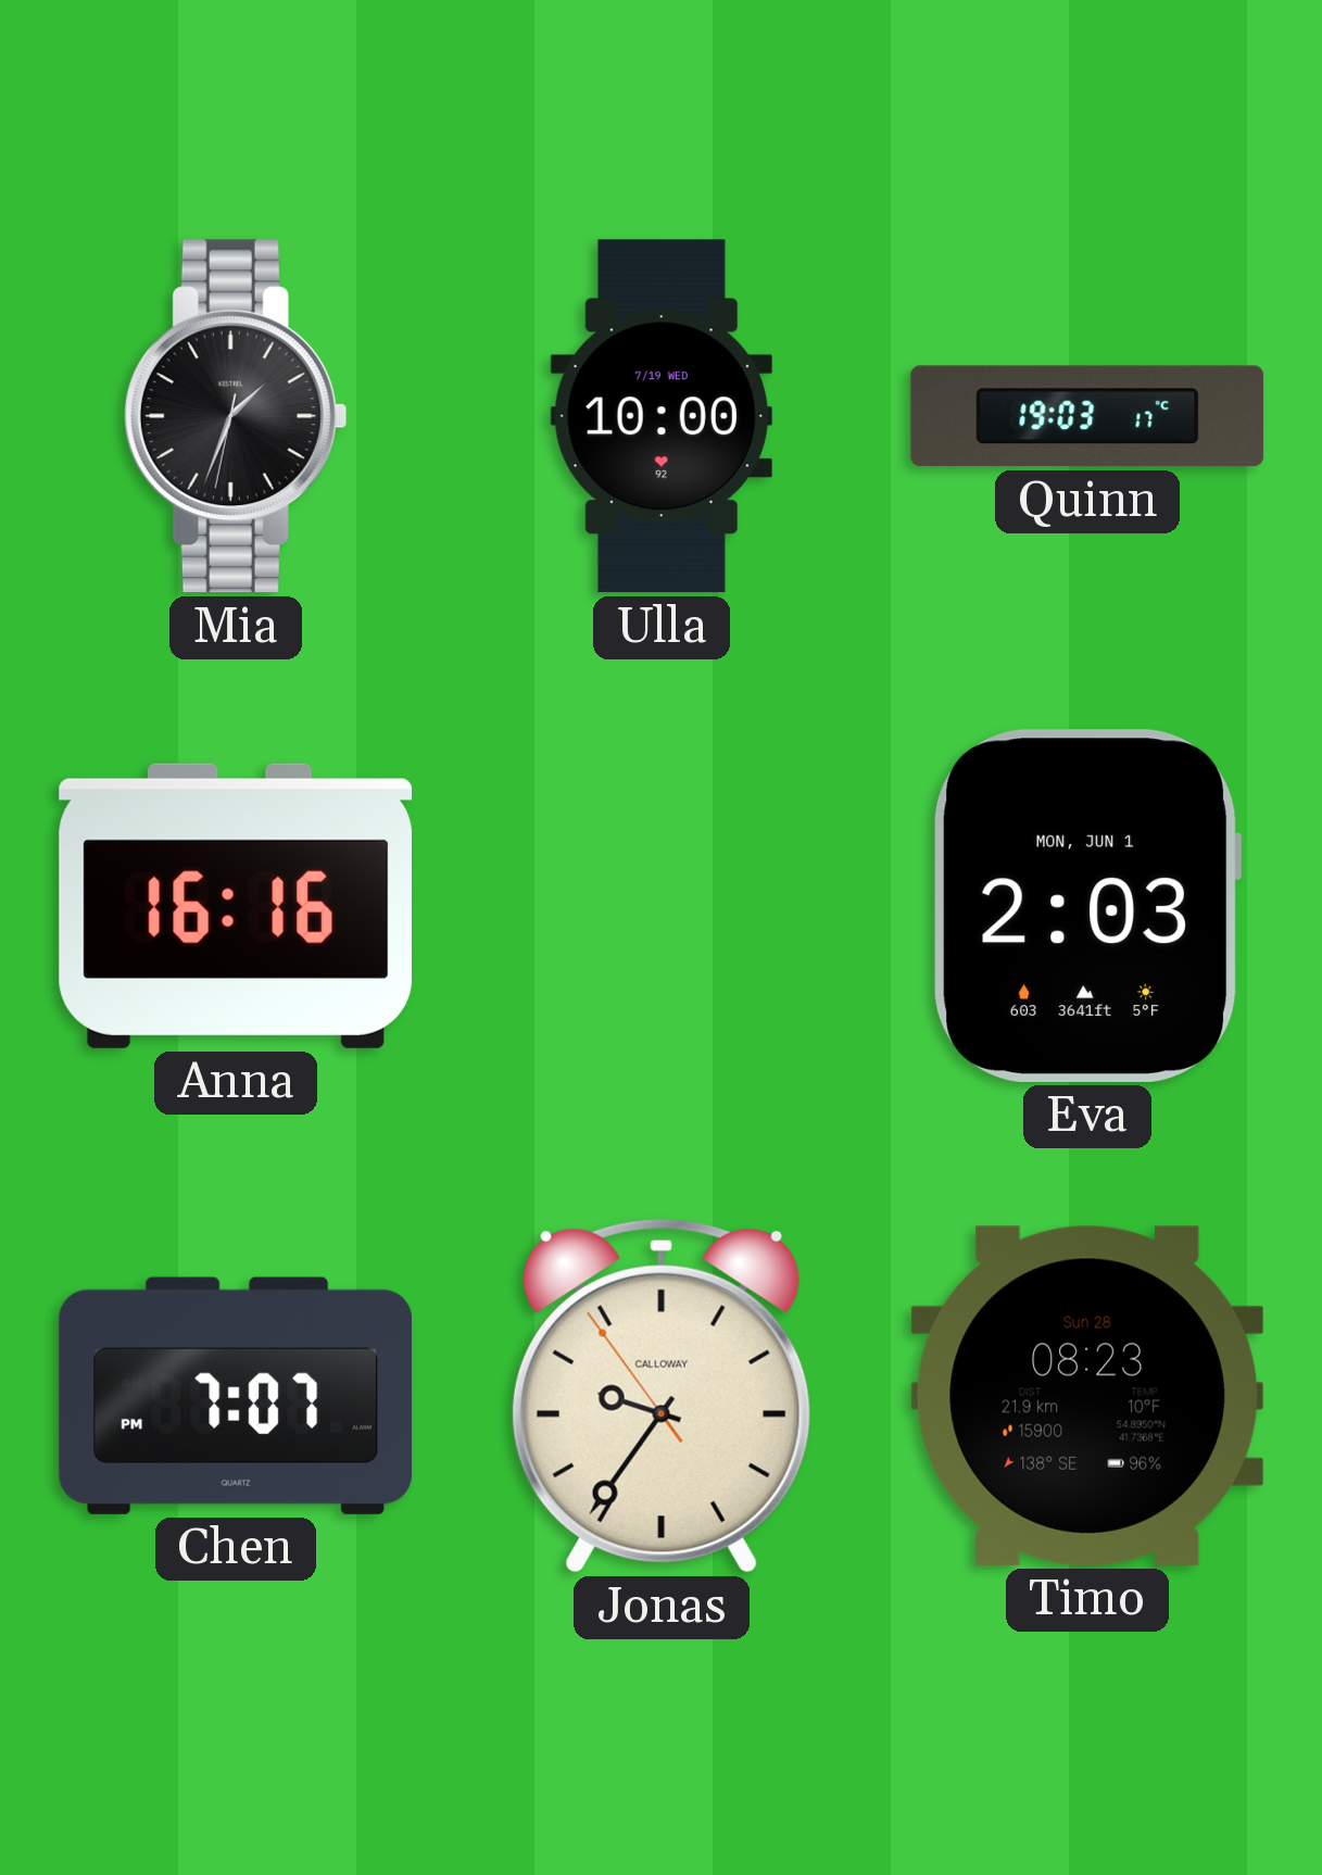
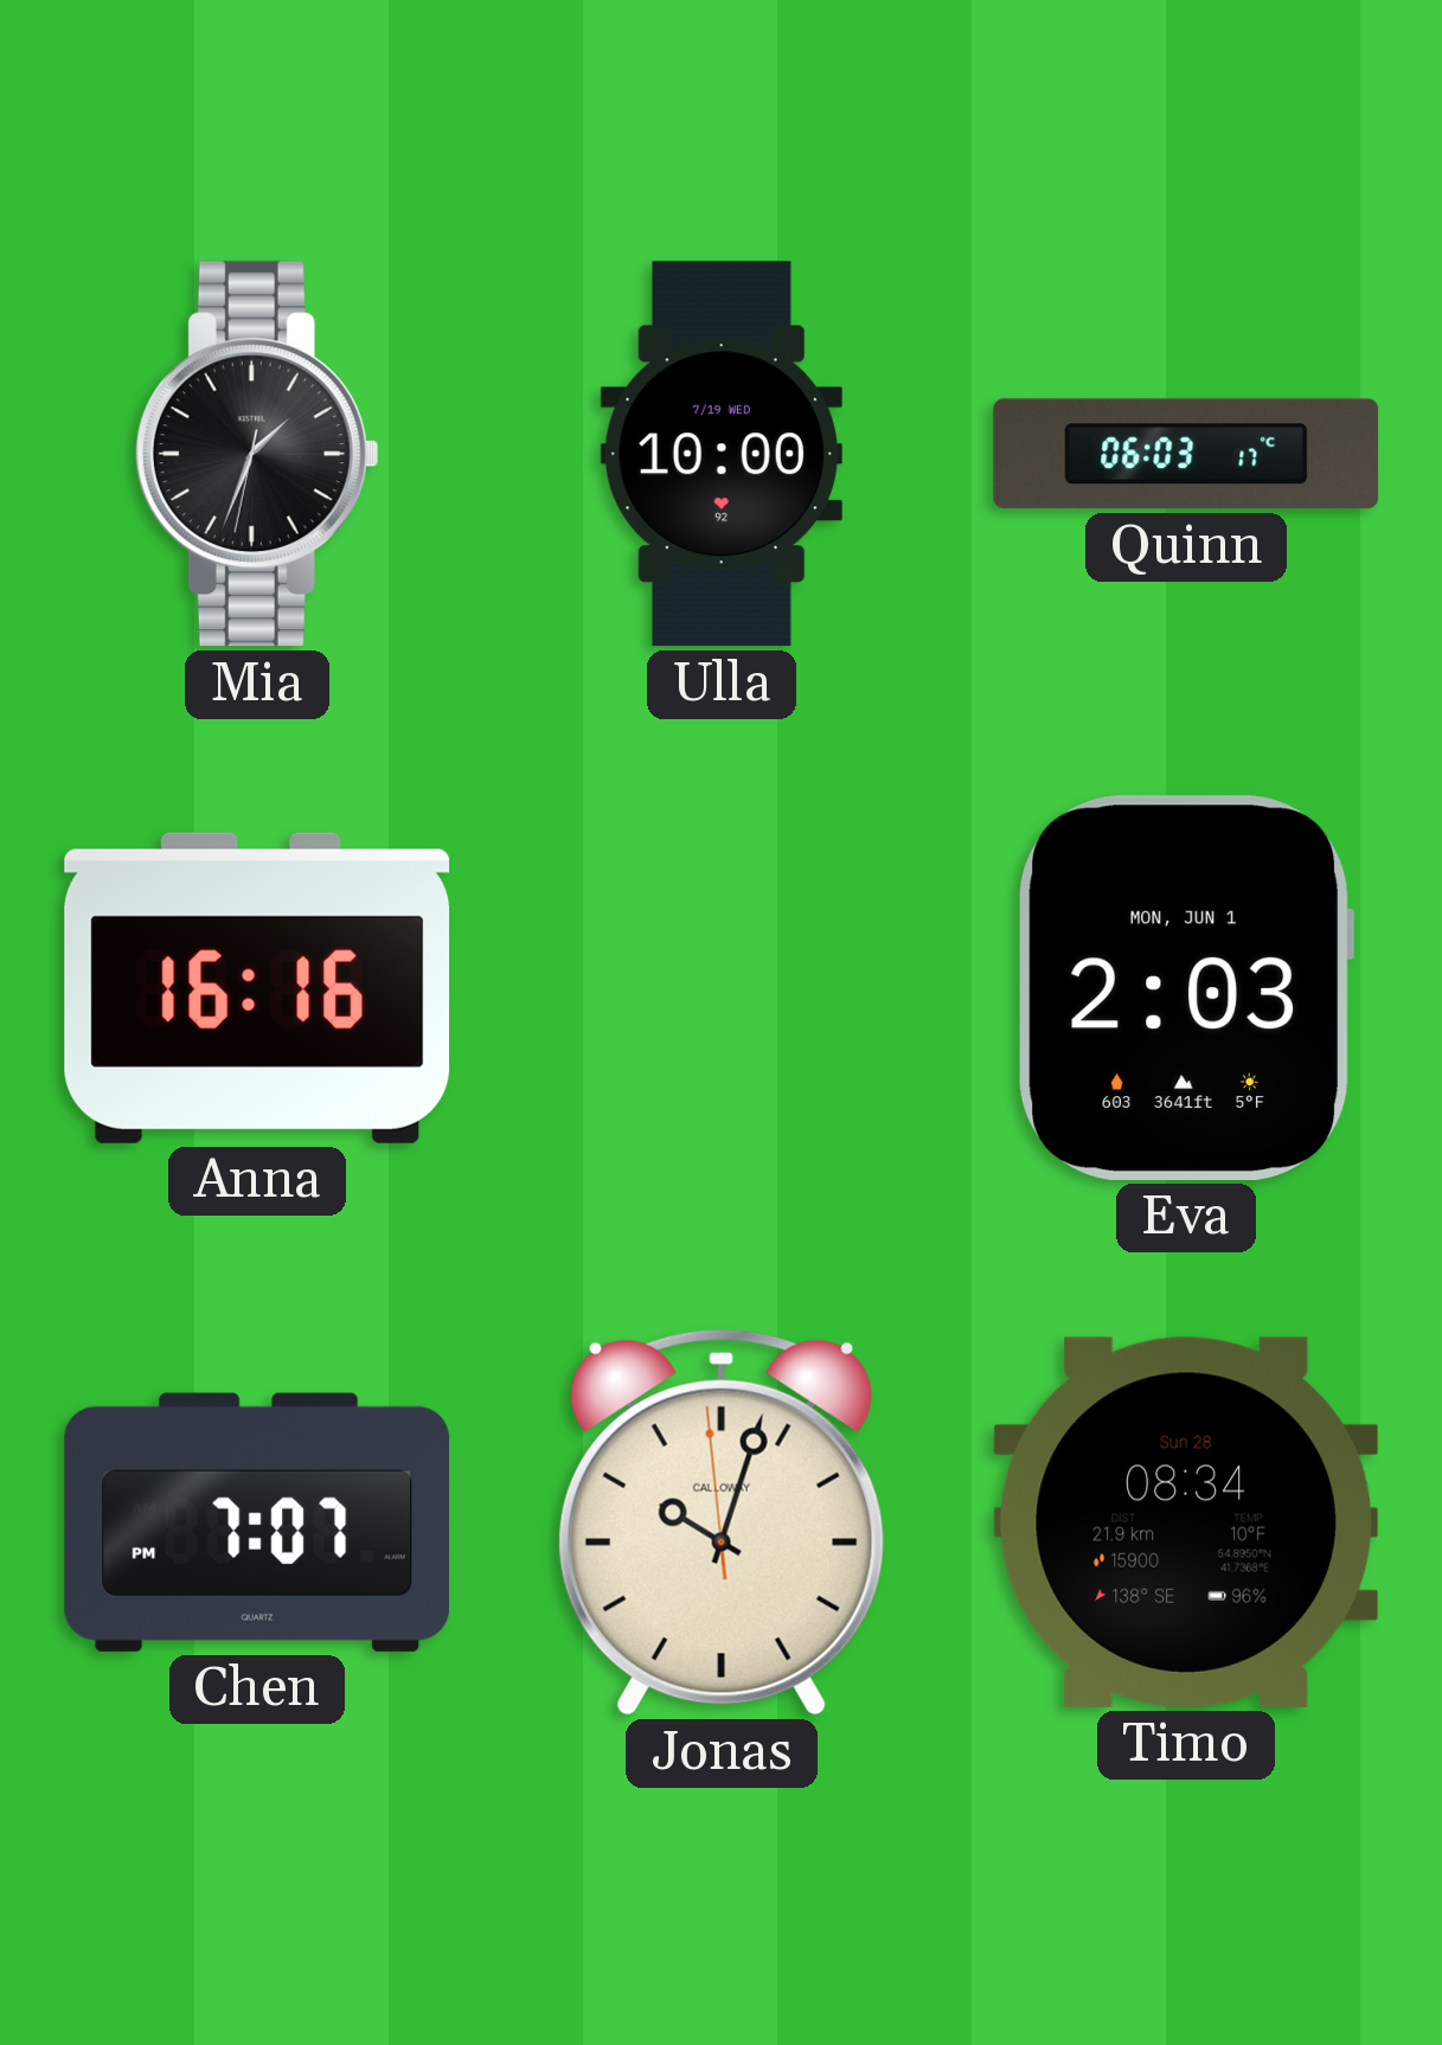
Quinn: 19:03 -> 06:03 (1186, 454)
Jonas: 9:35 -> 10:02 (722, 1522)
Timo: 08:23 -> 08:34 (1186, 1522)
